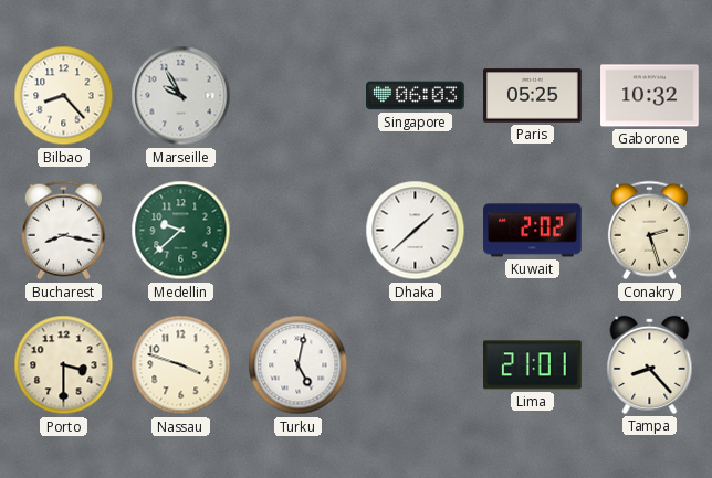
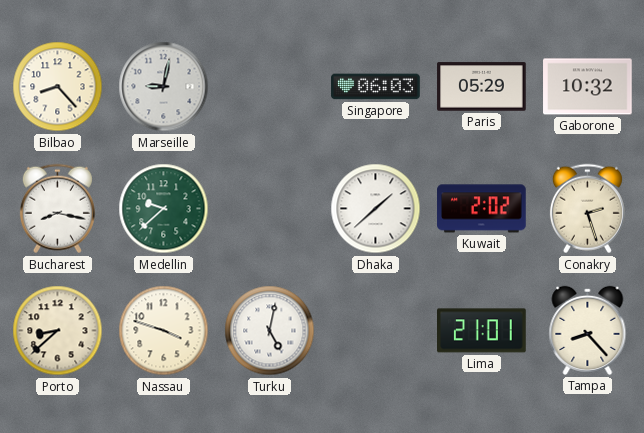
Marseille: 9:55 -> 9:02 (164, 87)
Paris: 05:25 -> 05:29 (482, 87)
Porto: 3:30 -> 8:38 (58, 331)
